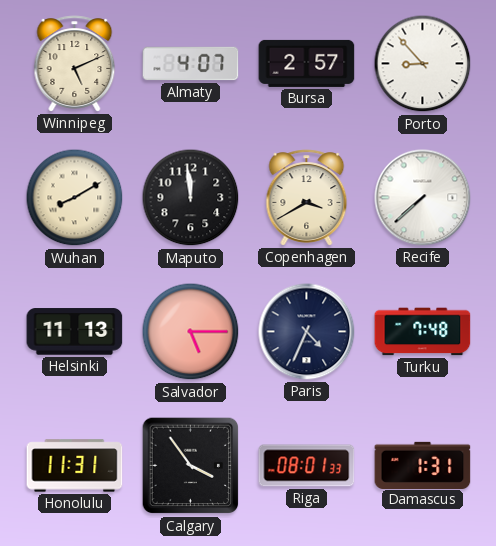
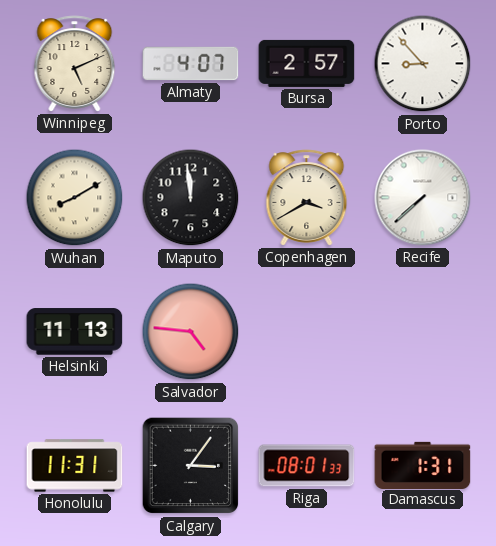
Salvador: 5:15 -> 4:46 (191, 332)
Paris: 4:34 -> none (307, 332)
Turku: 7:48 -> none (423, 332)
Calgary: 3:54 -> 3:06 (191, 466)
